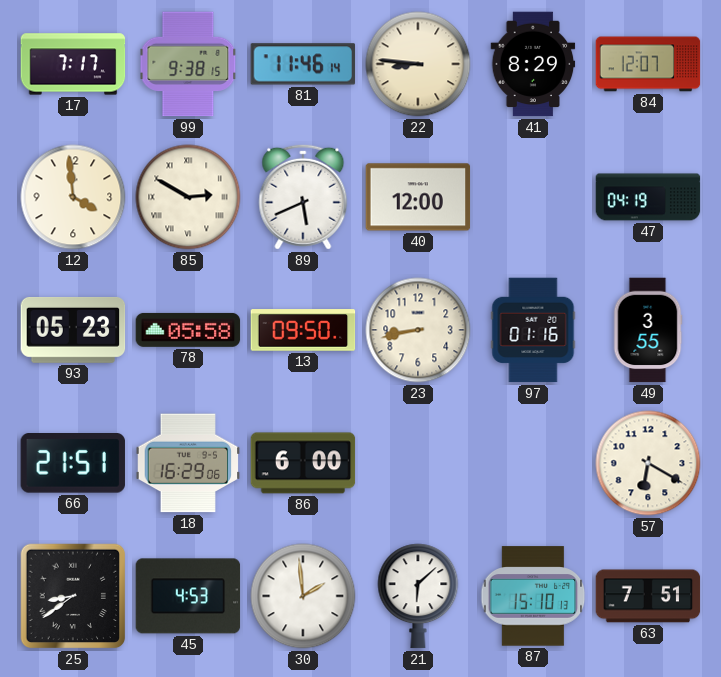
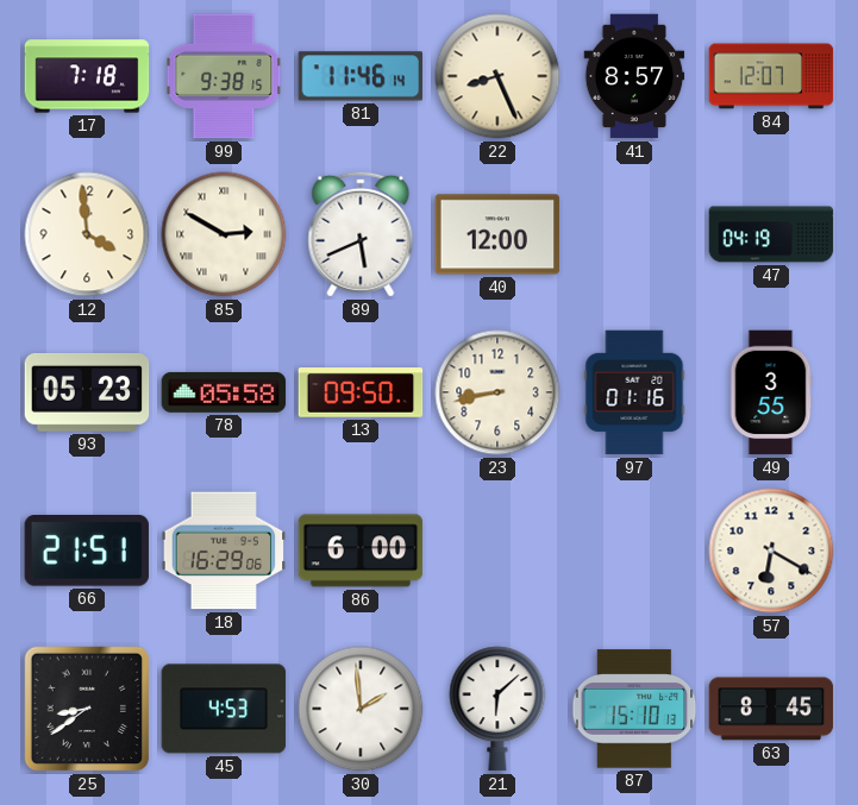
17: 7:17 -> 7:18 (87, 76)
22: 8:46 -> 8:26 (497, 76)
41: 8:29 -> 8:57 (634, 76)
63: 7:51 -> 8:45 (771, 709)
